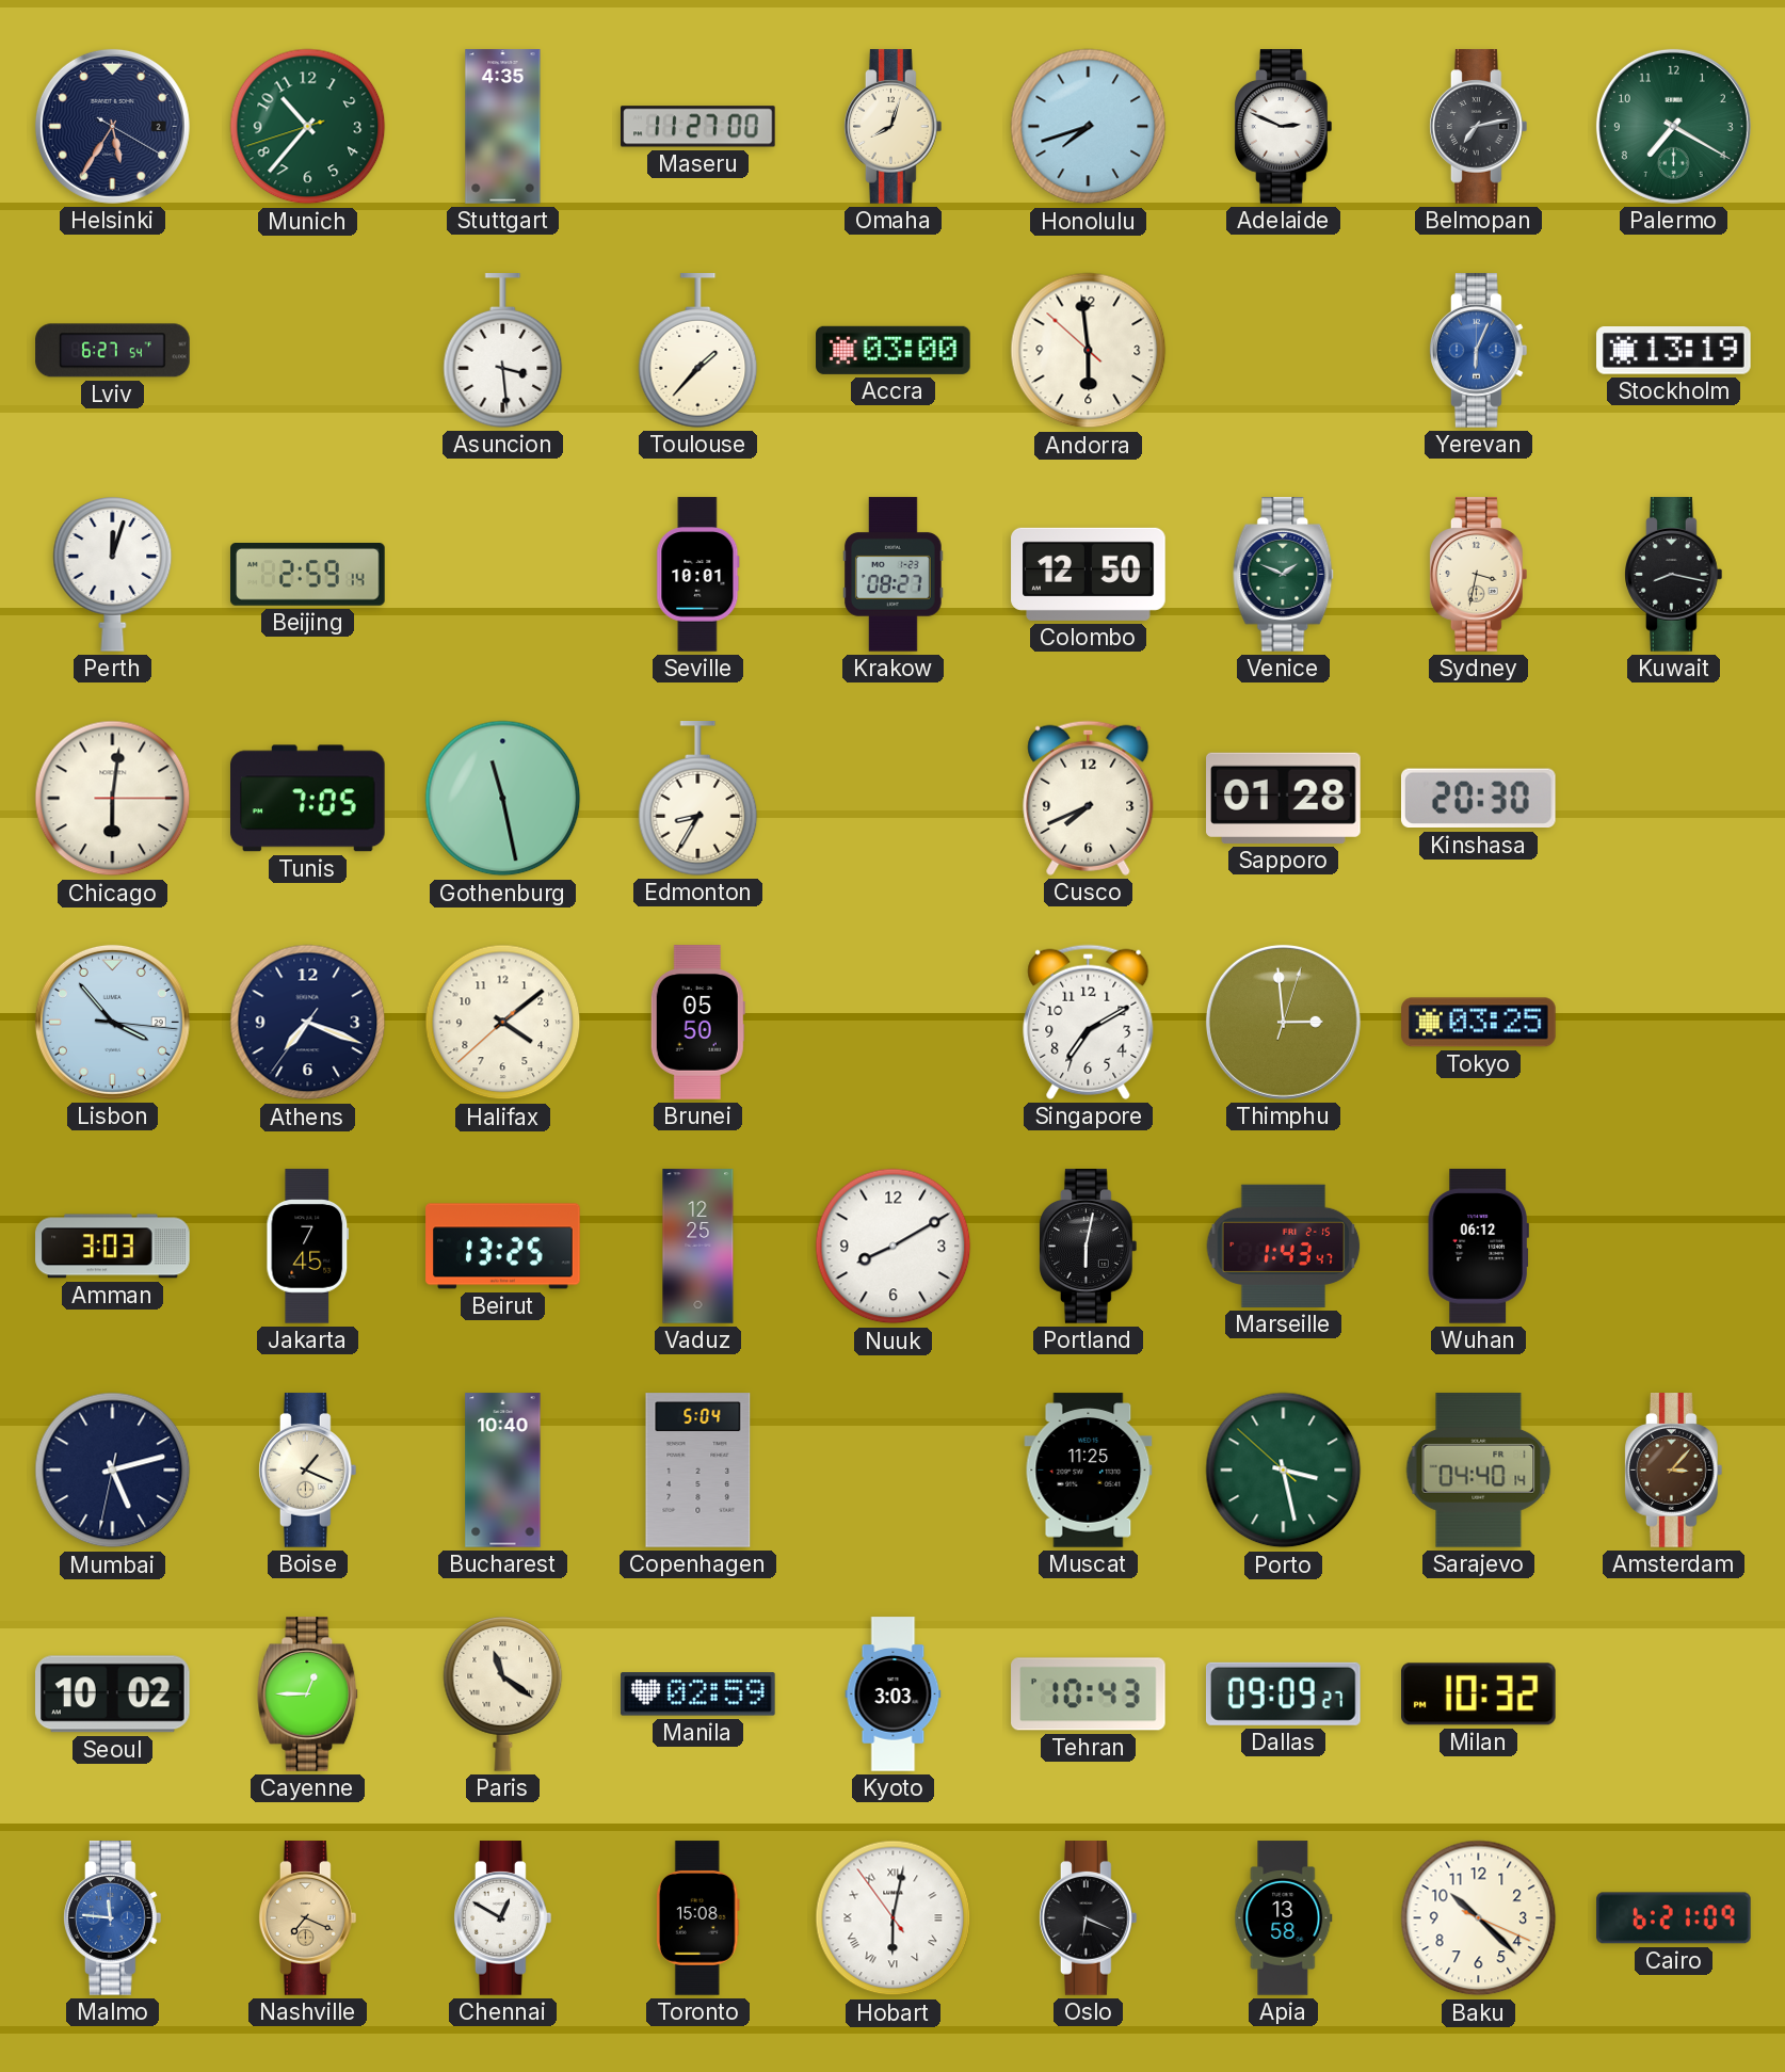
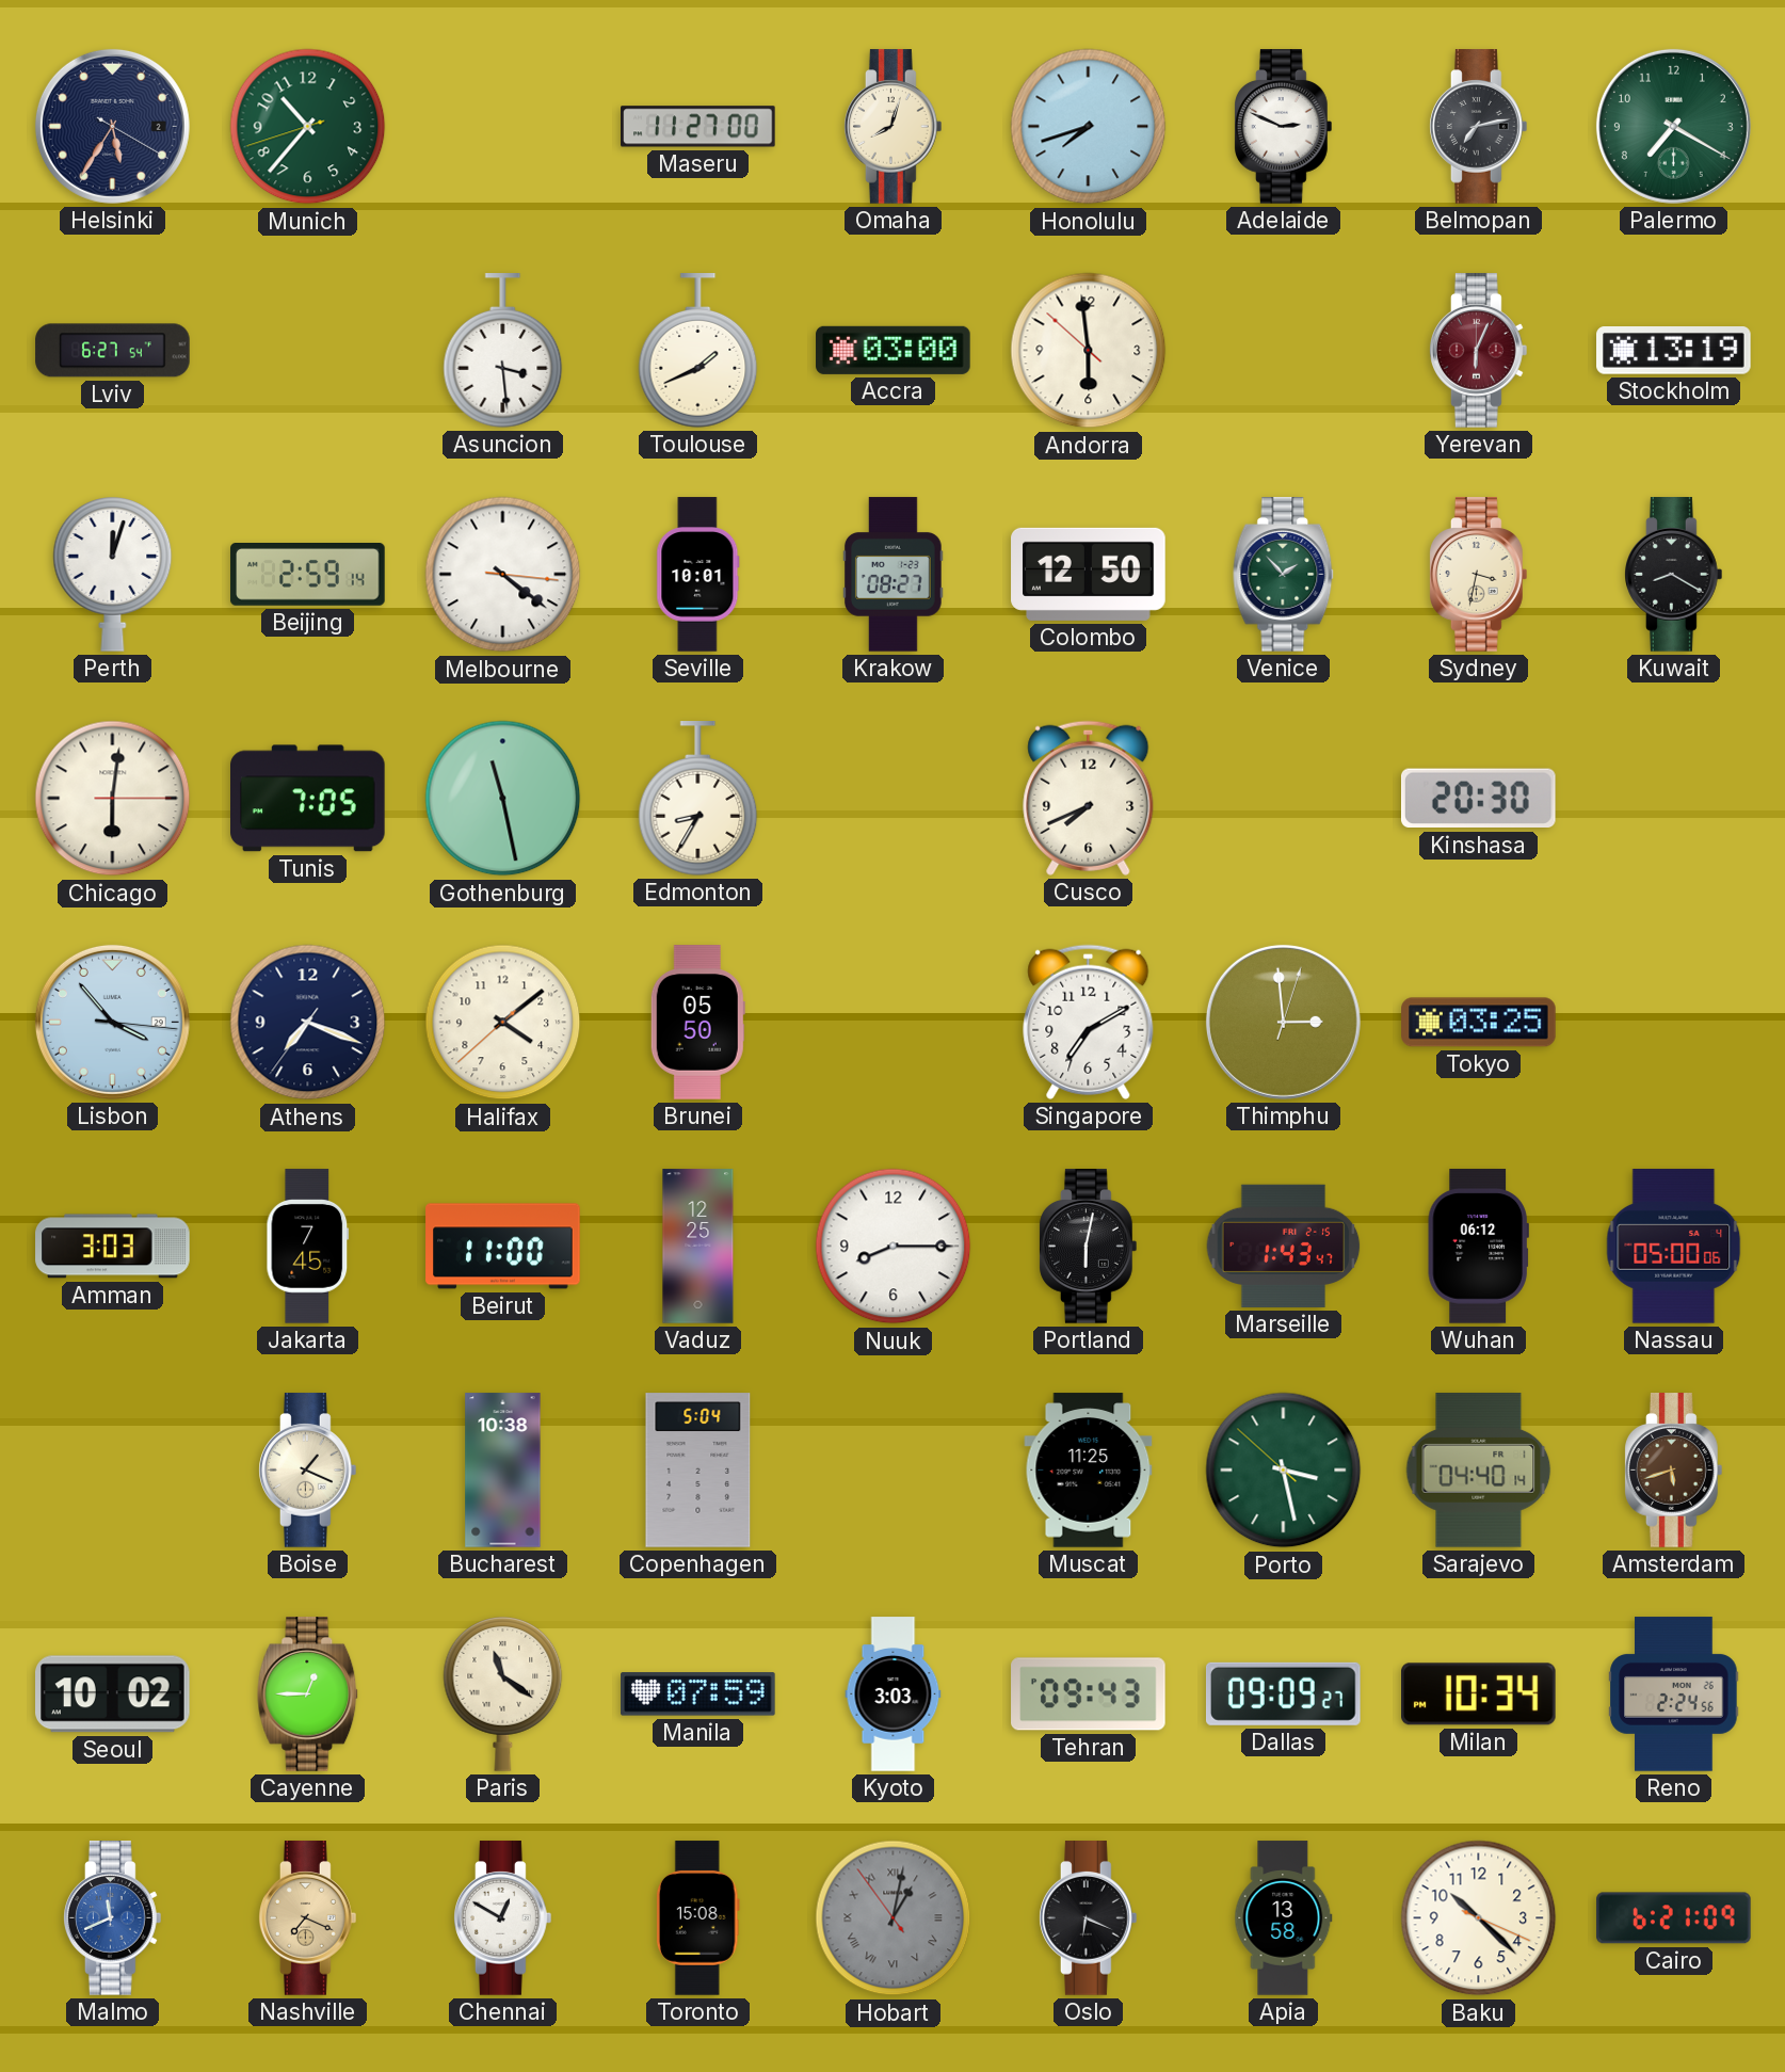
Stuttgart: 4:35 -> none (503, 127)
Toulouse: 1:37 -> 1:41 (698, 351)
Yerevan dial: blue -> burgundy (1479, 351)
Melbourne: none -> 4:21 (503, 575)
Venice: 1:49 -> 1:53 (1284, 575)
Kuwait: 8:17 -> 8:20 (1674, 575)
Sapporo: 01:28 -> none (1284, 798)
Beirut: 13:25 -> 11:00 (503, 1247)
Nuuk: 8:10 -> 8:15 (894, 1247)
Nassau: none -> 05:00 (1674, 1247)
Mumbai: 5:12 -> none (113, 1471)
Bucharest: 10:40 -> 10:38 (503, 1471)
Amsterdam: 3:07 -> 5:42 (1674, 1471)
Manila: 02:59 -> 07:59 (698, 1694)
Tehran: 10:43 -> 09:43 (1089, 1694)
Milan: 10:32 -> 10:34 (1479, 1694)
Reno: none -> 2:24 (1674, 1694)
Malmo: 11:46 -> 11:41 (113, 1918)
Hobart: 6:01 -> 1:01 (894, 1918)
Hobart dial: white -> grey (894, 1918)
